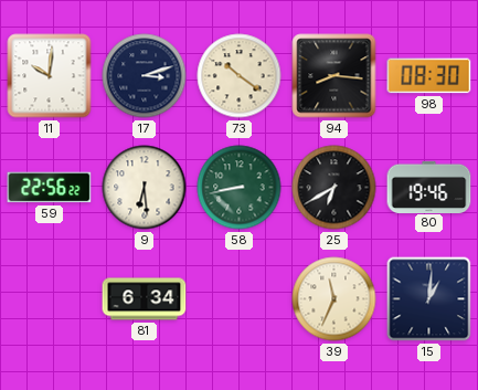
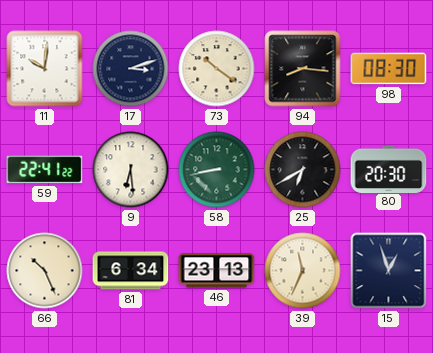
59: 22:56 -> 22:41 (45, 170)
80: 19:46 -> 20:30 (389, 169)
66: none -> 10:26 (45, 271)
46: none -> 23:13 (217, 271)
15: 1:01 -> 12:57 (389, 271)
